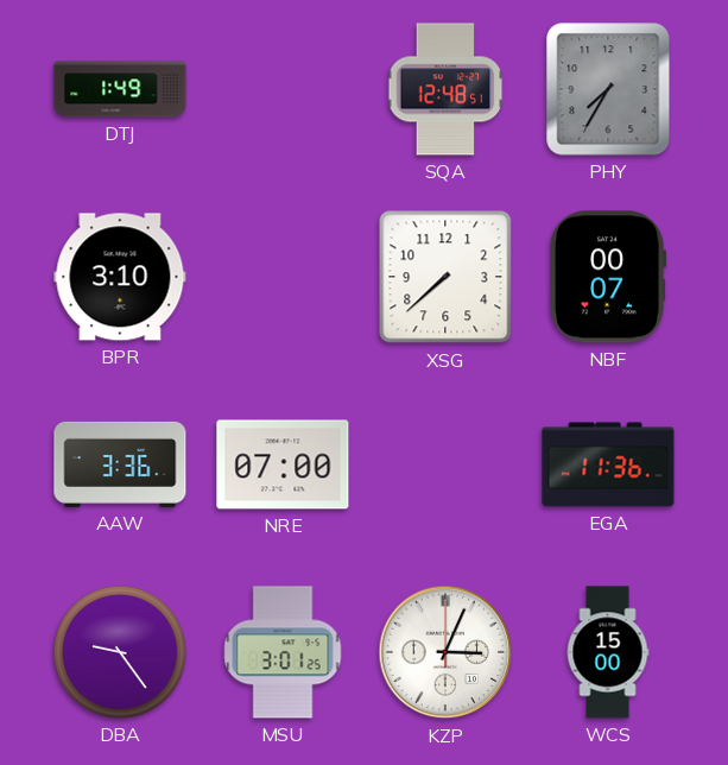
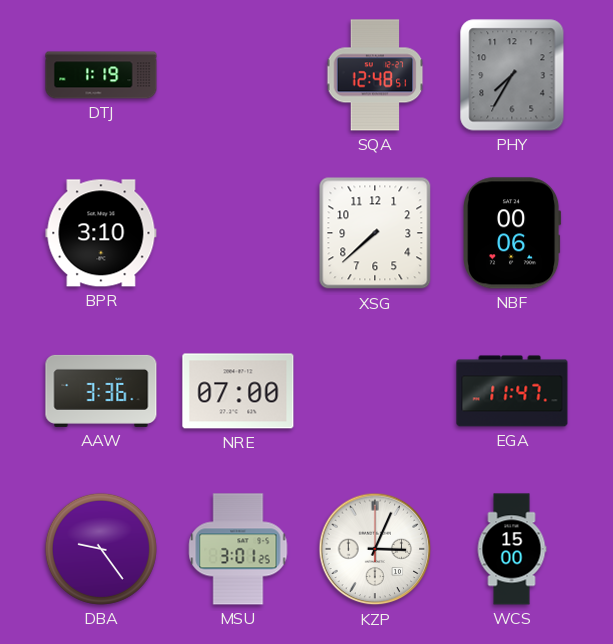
DTJ: 1:49 -> 1:19 (101, 75)
NBF: 00:07 -> 00:06 (513, 233)
EGA: 11:36 -> 11:47 (512, 391)
